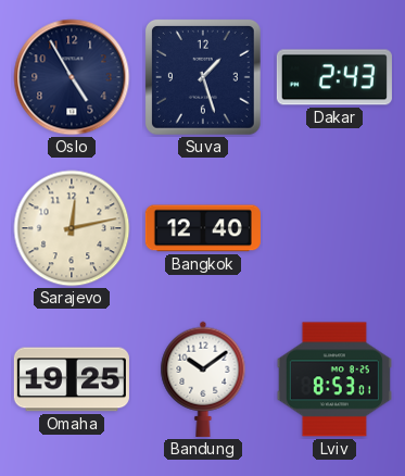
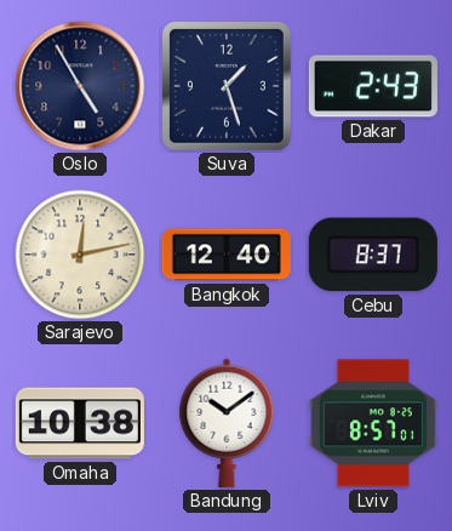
Cebu: none -> 8:37 (373, 255)
Omaha: 19:25 -> 10:38 (80, 423)
Lviv: 8:53 -> 8:57 (373, 423)
